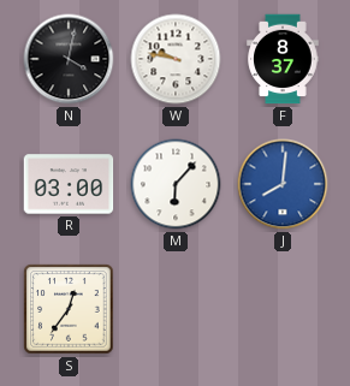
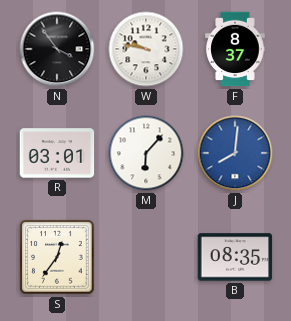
N: 4:02 -> 3:54 (57, 49)
R: 03:00 -> 03:01 (57, 153)
B: none -> 08:35 (235, 257)
